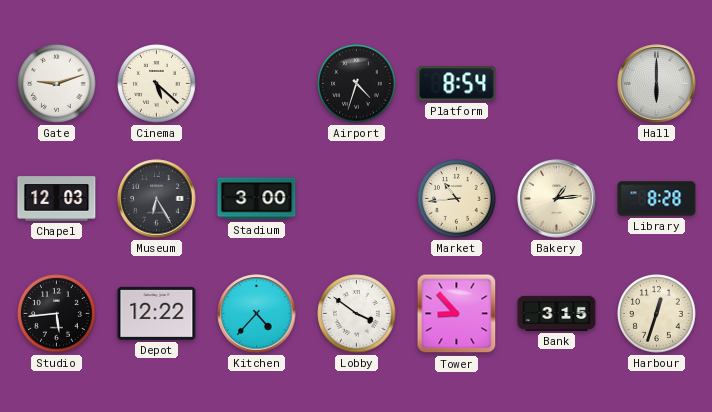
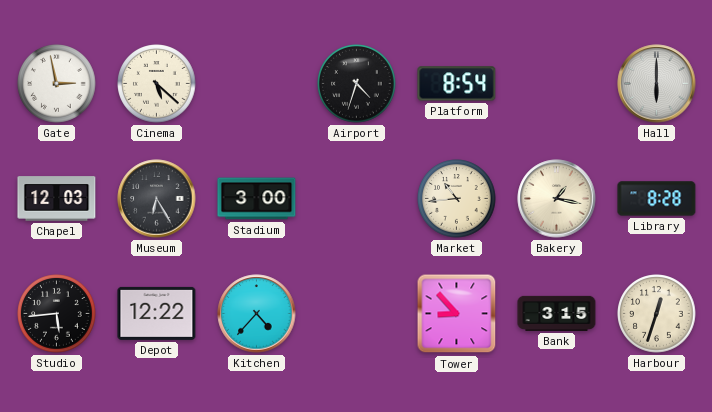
Gate: 9:12 -> 2:58 (57, 84)
Bakery: 1:14 -> 1:17 (557, 199)
Lobby: 3:51 -> none (357, 314)
